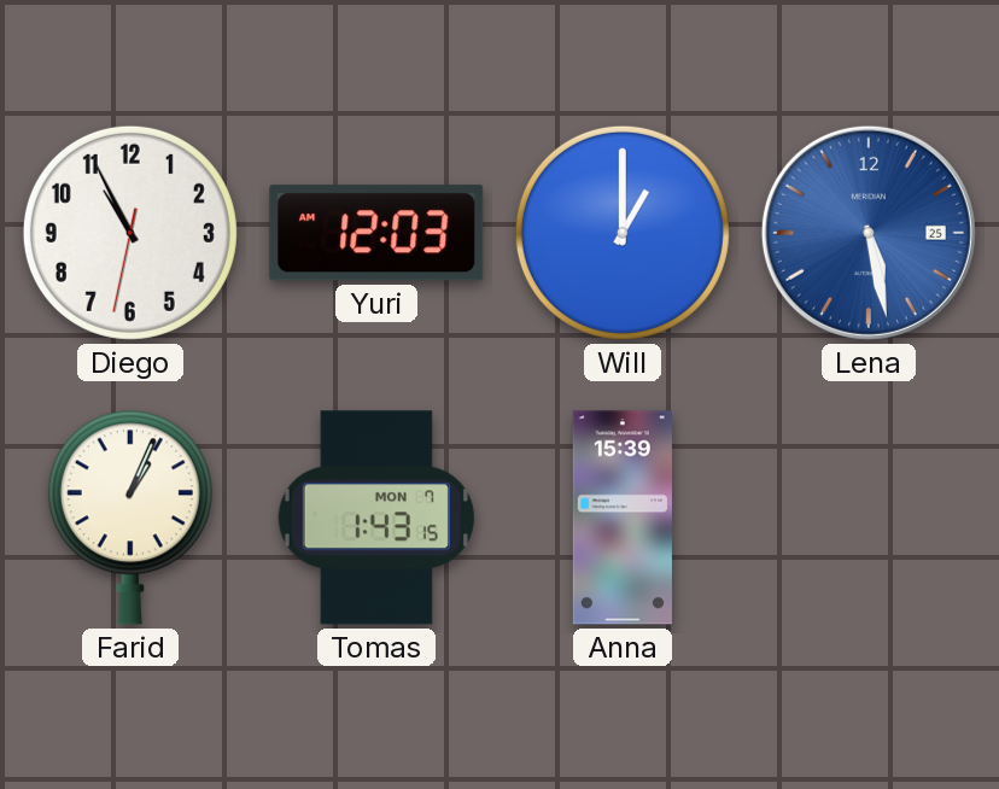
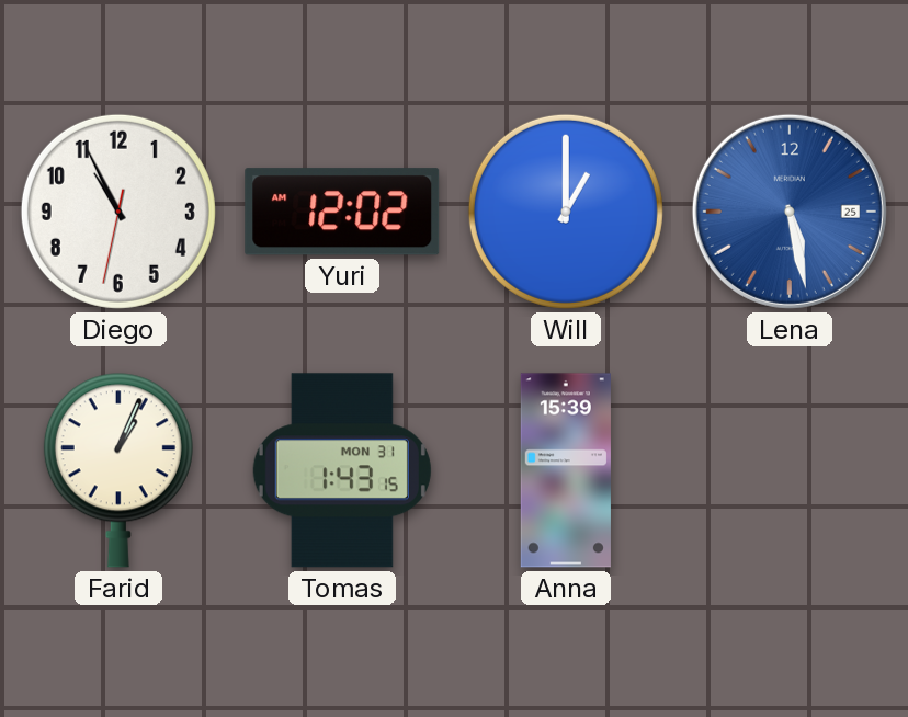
Yuri: 12:03 -> 12:02 (342, 212)
Tomas date: MON 7 -> MON 31 (342, 470)
